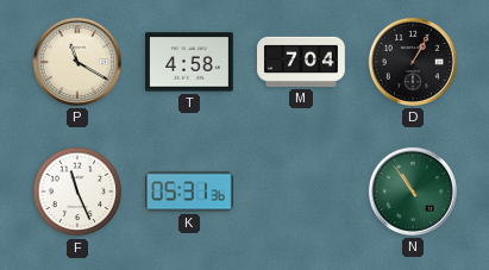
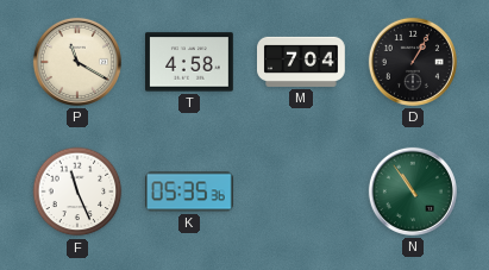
K: 05:31 -> 05:35 (190, 191)
